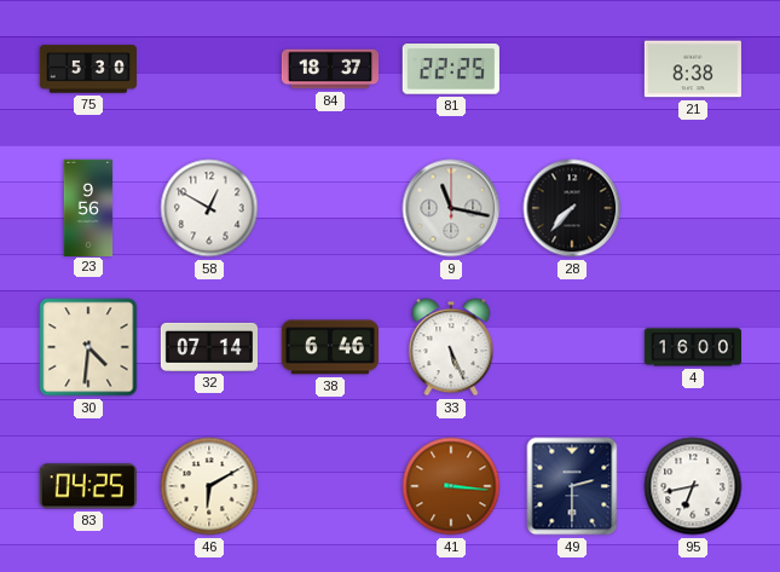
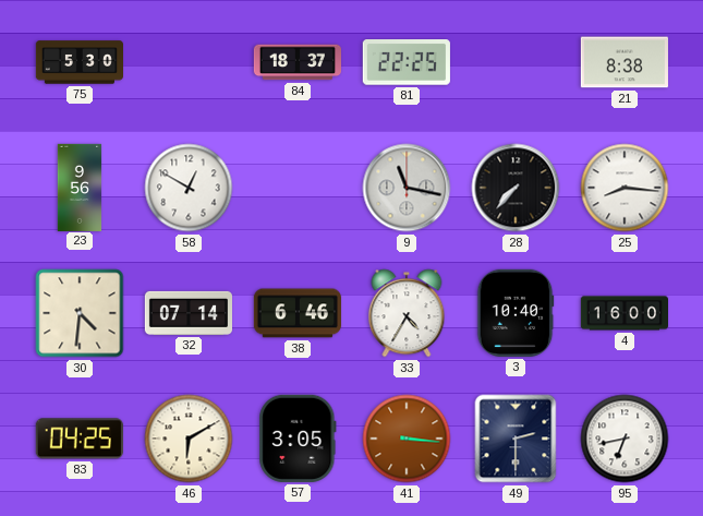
25: none -> 8:16 (625, 188)
33: 5:26 -> 4:35 (407, 313)
3: none -> 10:40 (516, 313)
57: none -> 3:05 (298, 439)
